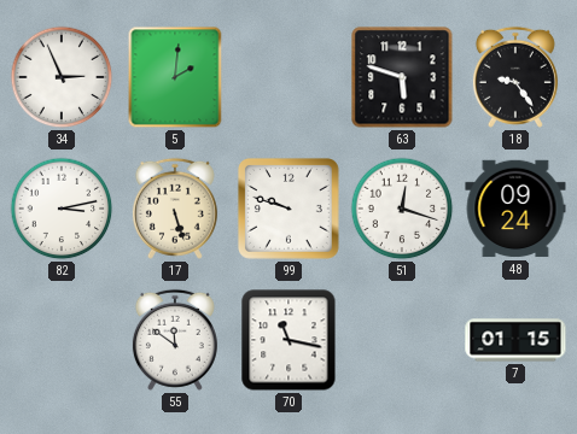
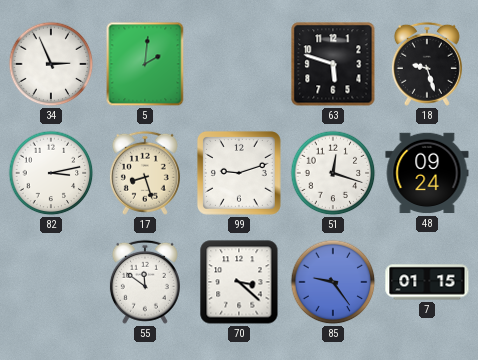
18: 9:24 -> 9:27 (427, 64)
17: 5:27 -> 8:27 (145, 173)
99: 9:48 -> 9:12 (239, 173)
70: 11:17 -> 3:22 (239, 282)
85: none -> 9:24 (333, 282)
